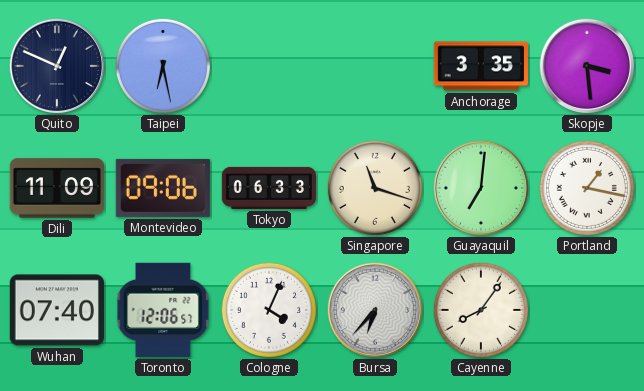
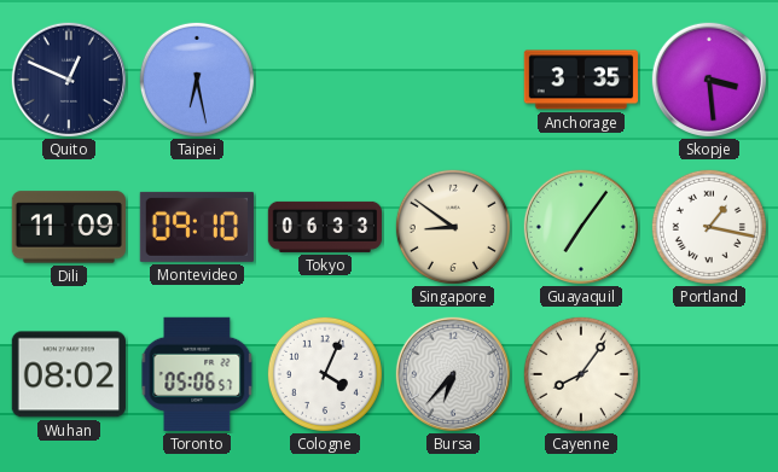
Montevideo: 09:06 -> 09:10 (197, 227)
Singapore: 11:18 -> 8:51 (453, 227)
Guayaquil: 7:01 -> 7:06 (580, 226)
Wuhan: 07:40 -> 08:02 (68, 374)
Toronto: 12:06 -> 05:06 (197, 374)
